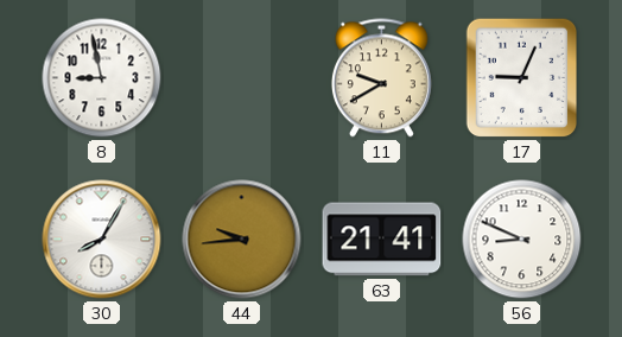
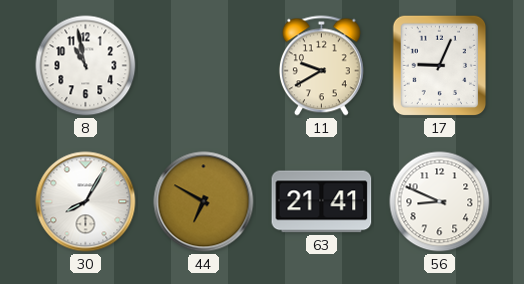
8: 8:58 -> 10:58 (86, 66)
44: 9:44 -> 6:50 (204, 202)
